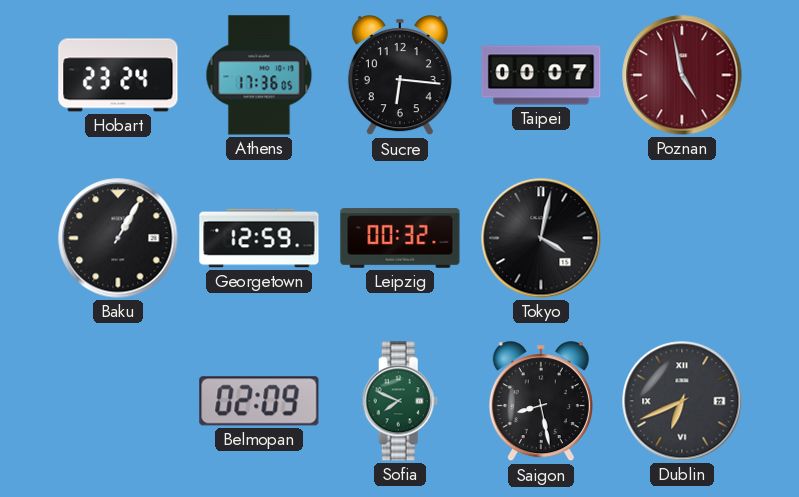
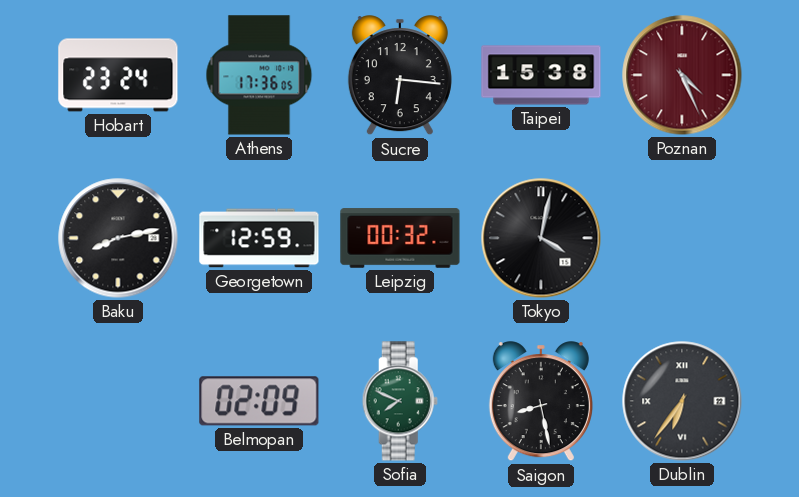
Taipei: 00:07 -> 15:38 (541, 75)
Poznan: 4:58 -> 4:26 (682, 75)
Baku: 1:05 -> 8:13 (118, 238)
Dublin: 6:41 -> 6:36 (682, 401)
